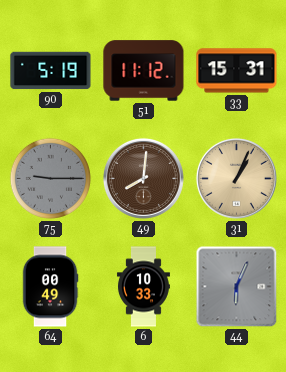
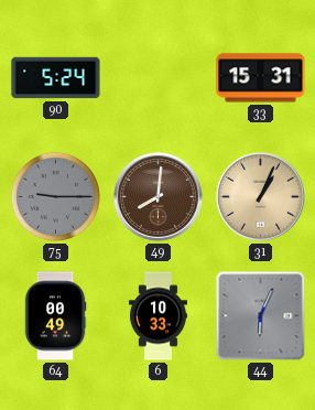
90: 5:19 -> 5:24 (56, 78)
51: 11:12 -> none (144, 71)
